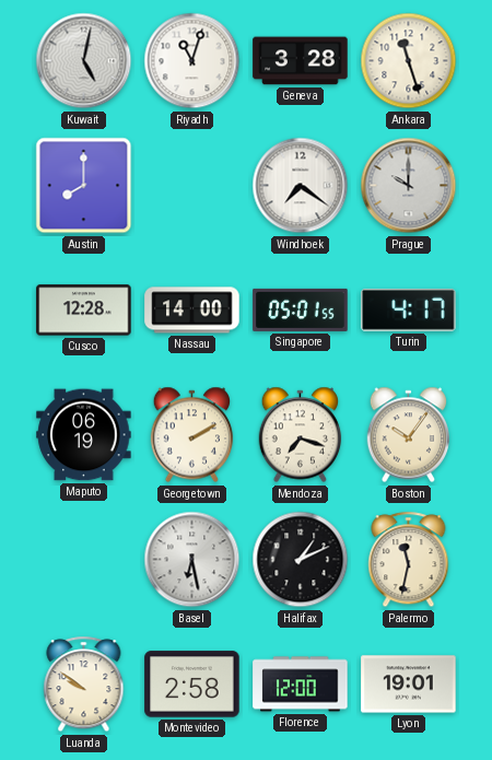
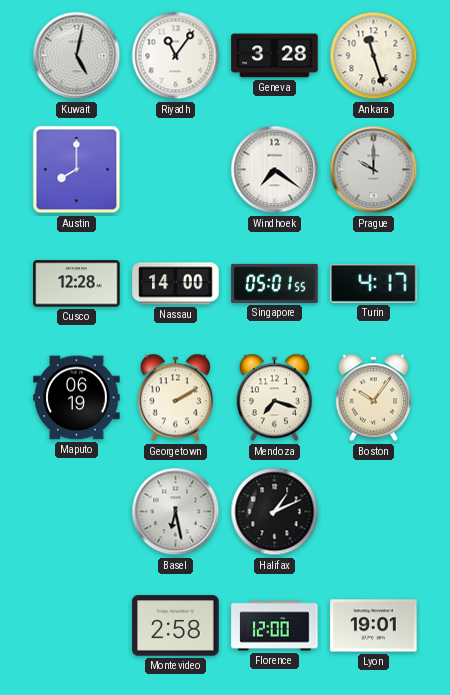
Riyadh: 11:03 -> 11:06 (176, 56)
Palermo: 11:32 -> none (409, 560)
Luanda: 9:51 -> none (84, 685)
